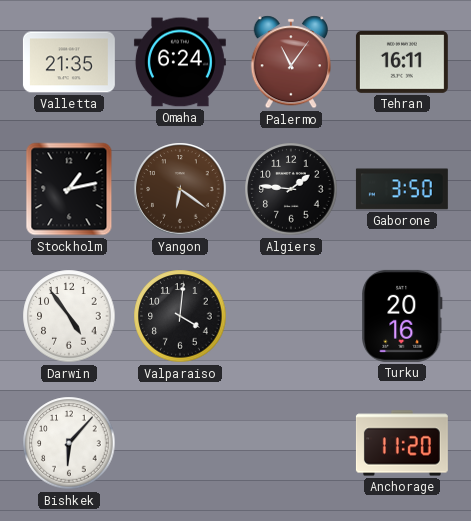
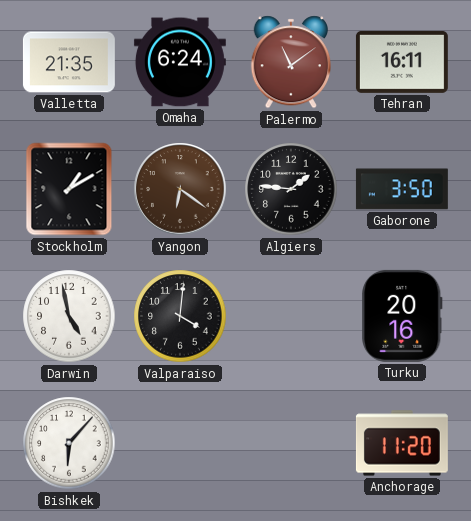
Palermo: 11:06 -> 11:09 (290, 62)
Stockholm: 1:13 -> 1:10 (69, 189)
Darwin: 4:54 -> 4:58 (69, 316)
